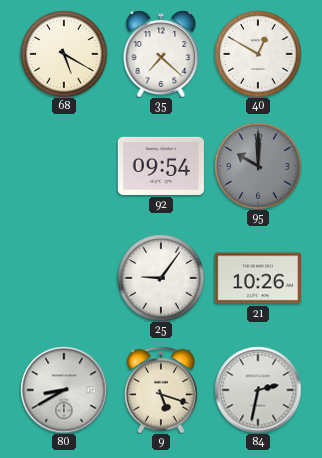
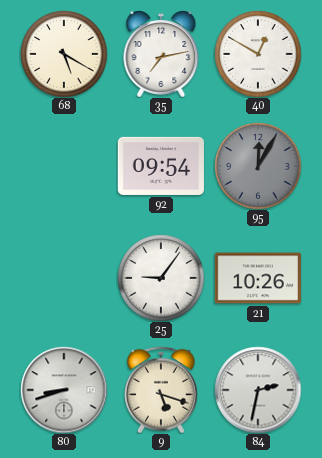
35: 7:22 -> 7:13 (161, 54)
95: 10:00 -> 12:05 (258, 166)
80: 8:40 -> 8:42 (64, 390)
